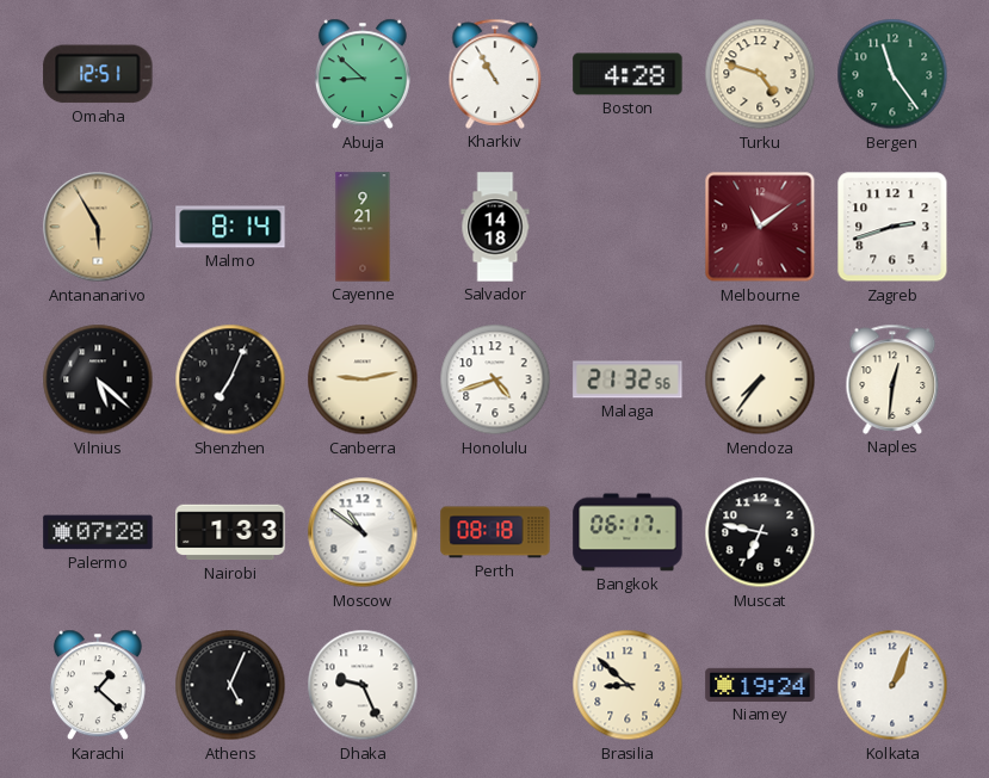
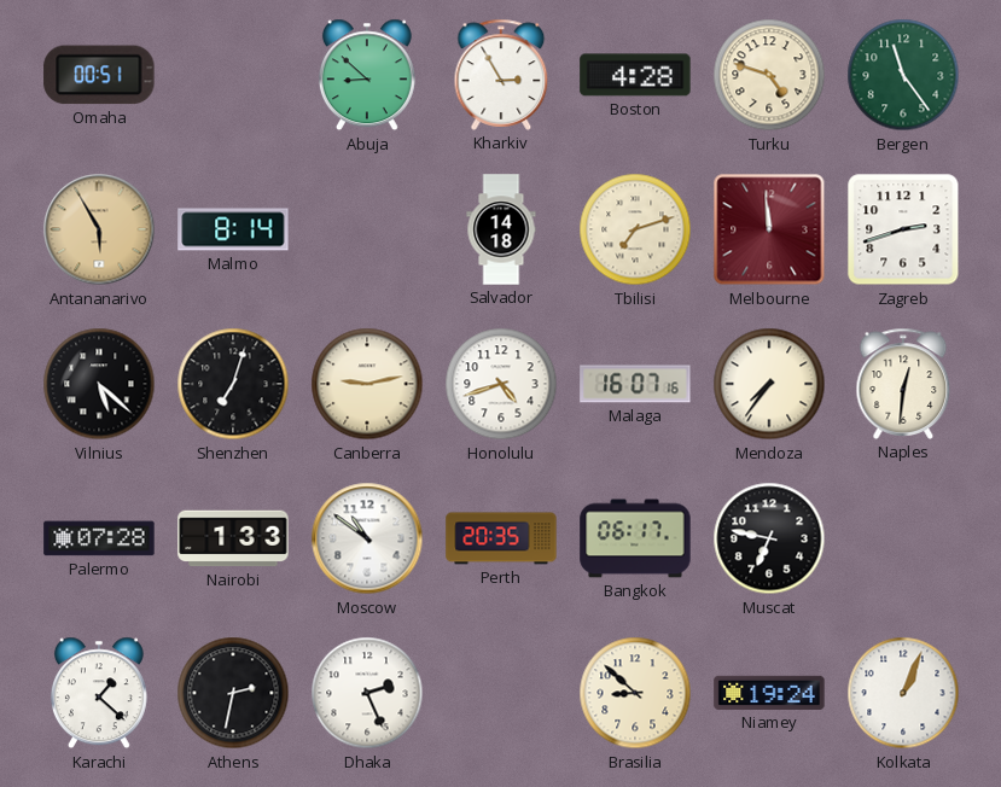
Omaha: 12:51 -> 00:51 (99, 75)
Kharkiv: 10:55 -> 2:55 (501, 75)
Cayenne: 9:21 -> none (363, 227)
Tbilisi: none -> 7:12 (635, 229)
Melbourne: 11:09 -> 11:59 (769, 229)
Shenzhen: 7:04 -> 7:03 (233, 384)
Malaga: 21:32 -> 16:07 (635, 384)
Perth: 08:18 -> 20:35 (501, 538)
Athens: 5:04 -> 2:32 (233, 693)
Dhaka: 9:26 -> 2:26 (367, 693)
